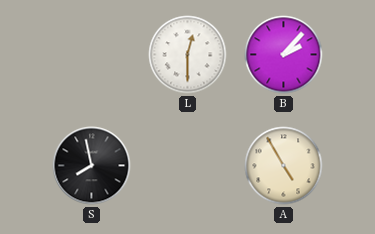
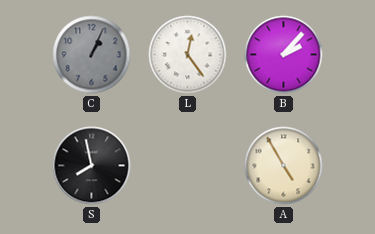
C: none -> 1:04 (92, 55)
L: 12:30 -> 12:24 (188, 55)
